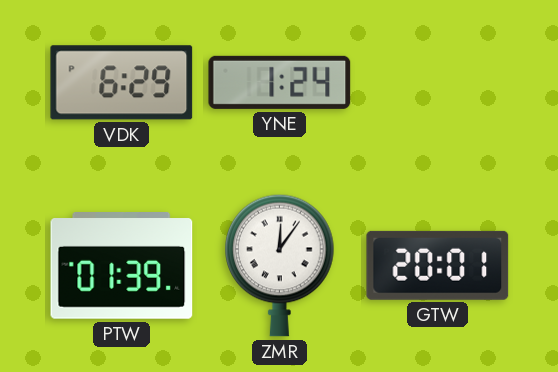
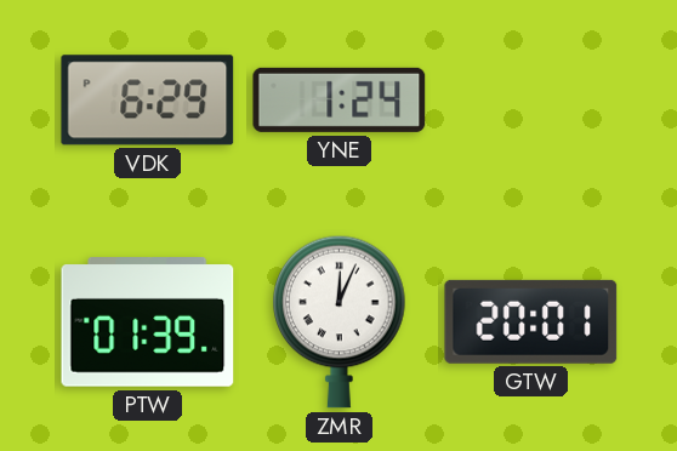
ZMR: 12:06 -> 12:04 (340, 321)
